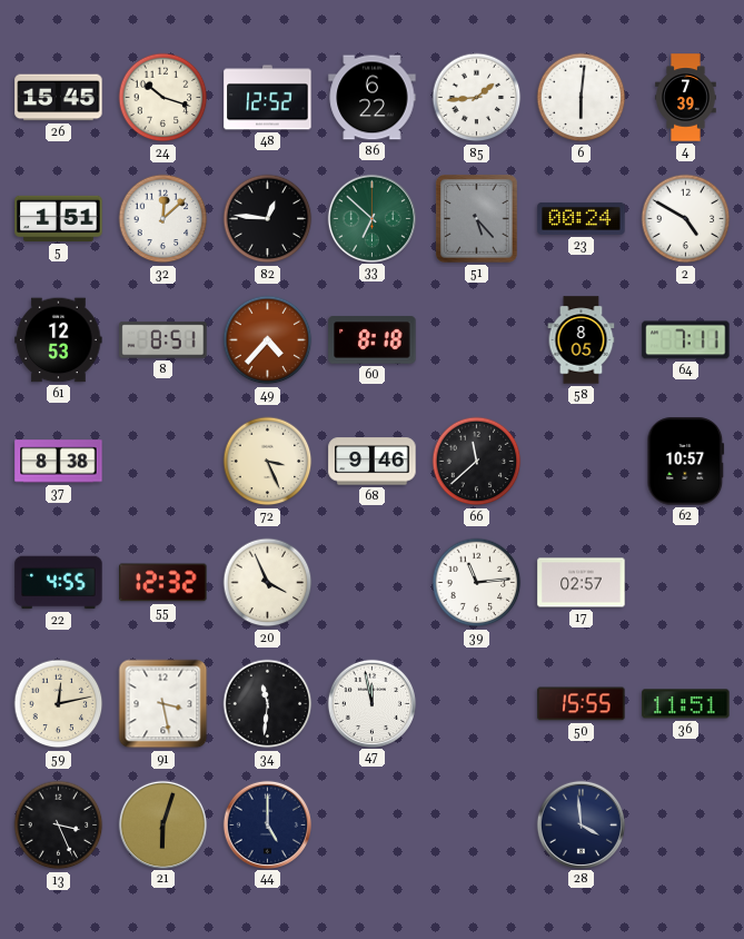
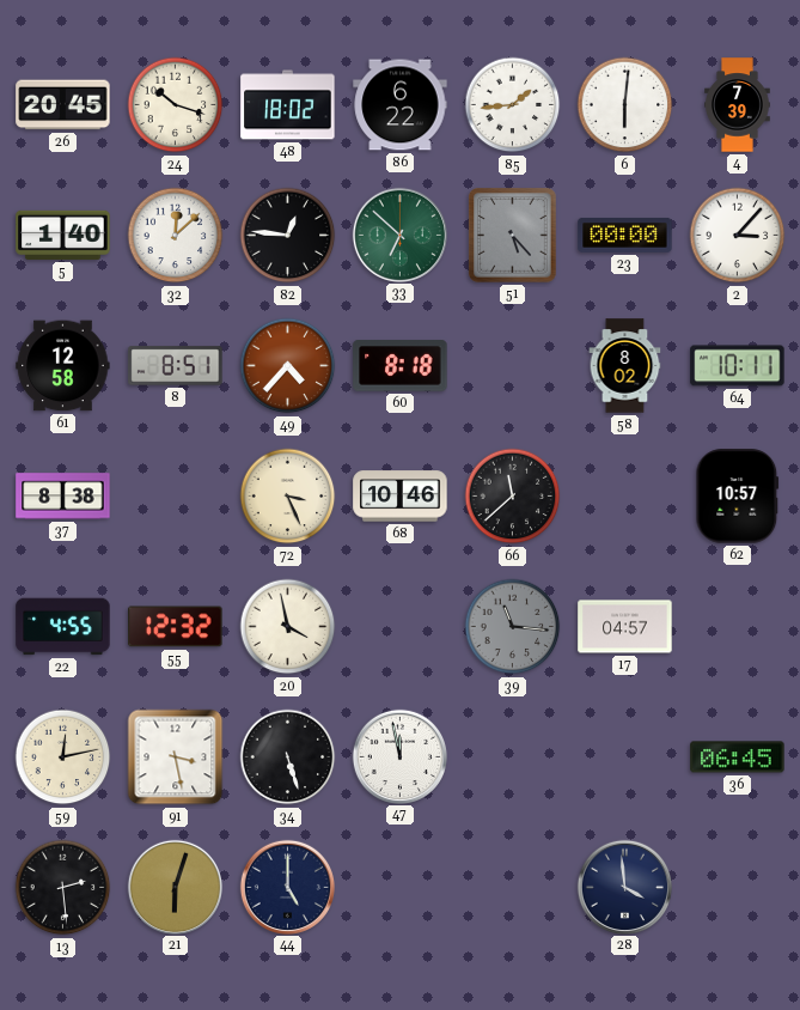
26: 15:45 -> 20:45 (63, 105)
48: 12:52 -> 18:02 (288, 105)
5: 1:51 -> 1:40 (63, 235)
23: 00:24 -> 00:00 (625, 235)
2: 4:50 -> 3:07 (738, 236)
61: 12:53 -> 12:58 (63, 366)
58: 8:05 -> 8:02 (625, 366)
64: 7:11 -> 10:11 (738, 366)
68: 9:46 -> 10:46 (401, 497)
20: 3:56 -> 3:58 (288, 627)
39: 11:14 -> 11:16 (513, 627)
39 dial: white -> grey (513, 627)
17: 02:57 -> 04:57 (625, 627)
34: 11:31 -> 5:27 (288, 757)
50: 15:55 -> none (582, 704)
36: 11:51 -> 06:45 (738, 757)
13: 3:26 -> 2:29 (63, 888)
